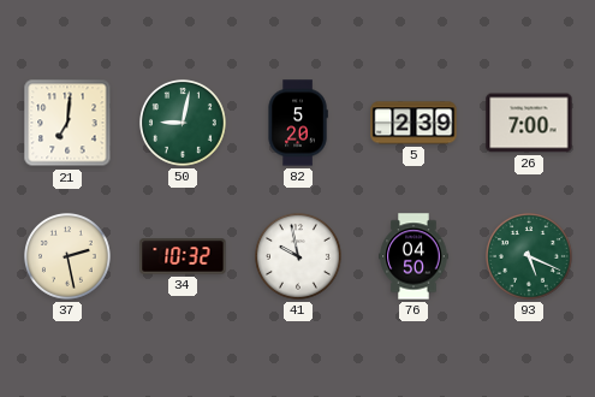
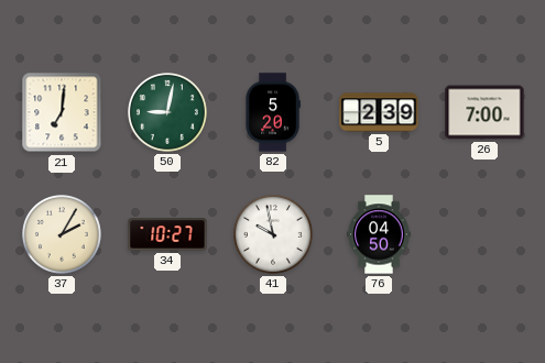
37: 2:28 -> 2:05 (63, 235)
34: 10:32 -> 10:27 (167, 234)
93: 5:19 -> none (530, 257)
